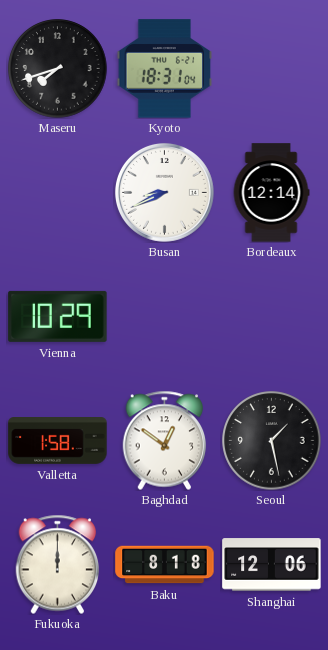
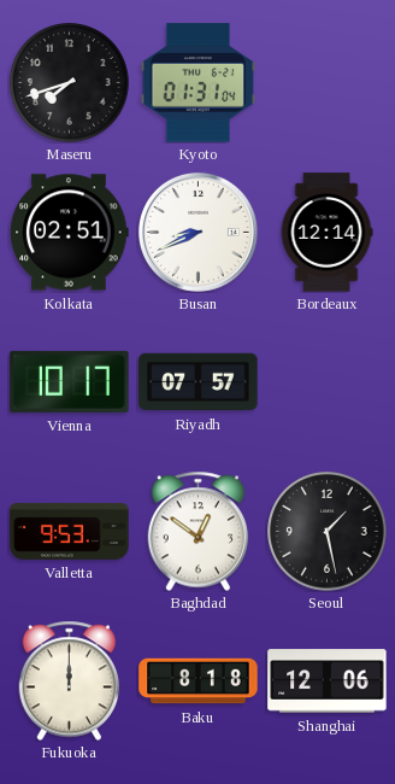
Kyoto: 18:31 -> 01:31 (199, 83)
Kolkata: none -> 02:51 (70, 233)
Vienna: 10:29 -> 10:17 (70, 381)
Riyadh: none -> 07:57 (199, 382)
Valletta: 1:58 -> 9:53 (70, 532)
